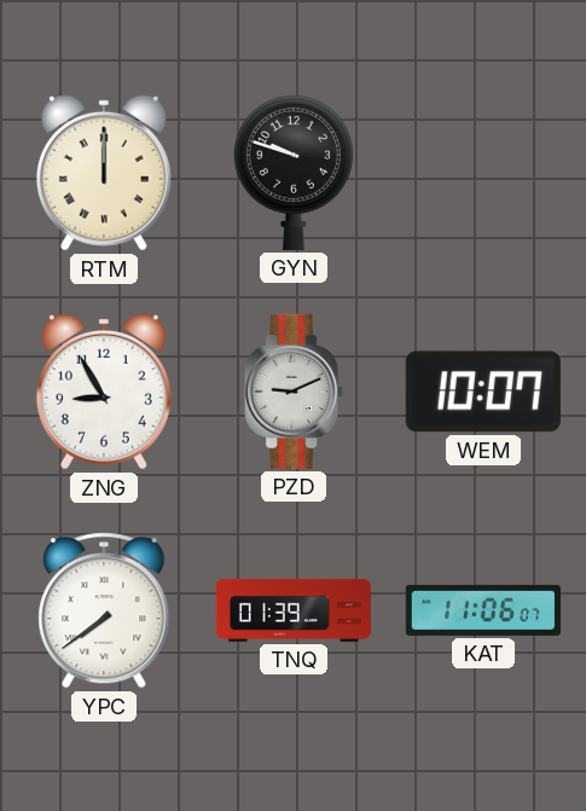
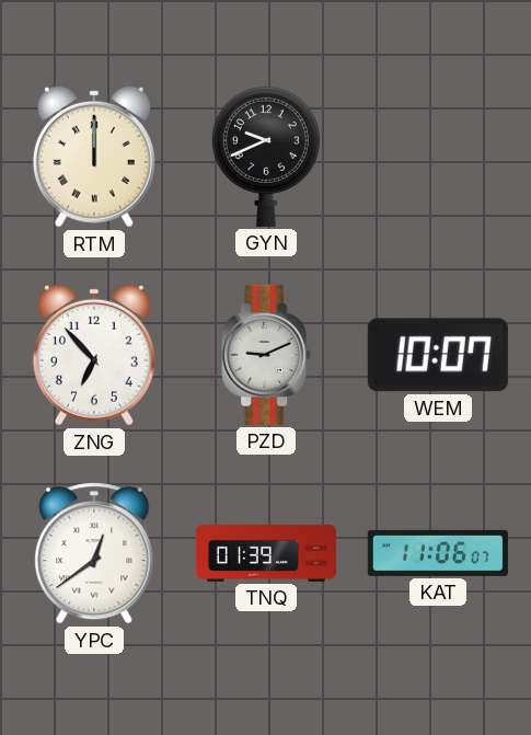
GYN: 9:48 -> 9:41 (266, 156)
ZNG: 8:55 -> 6:53 (94, 355)
YPC: 7:39 -> 12:39 (94, 553)
